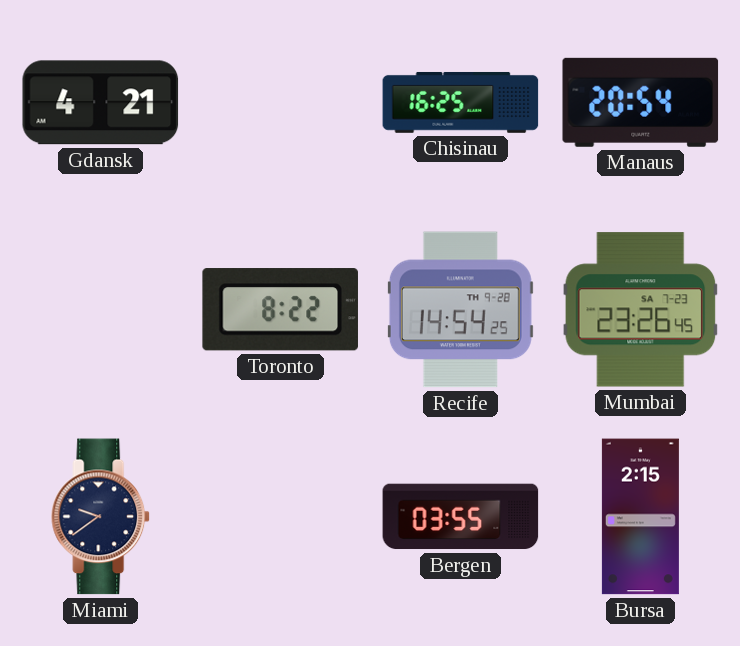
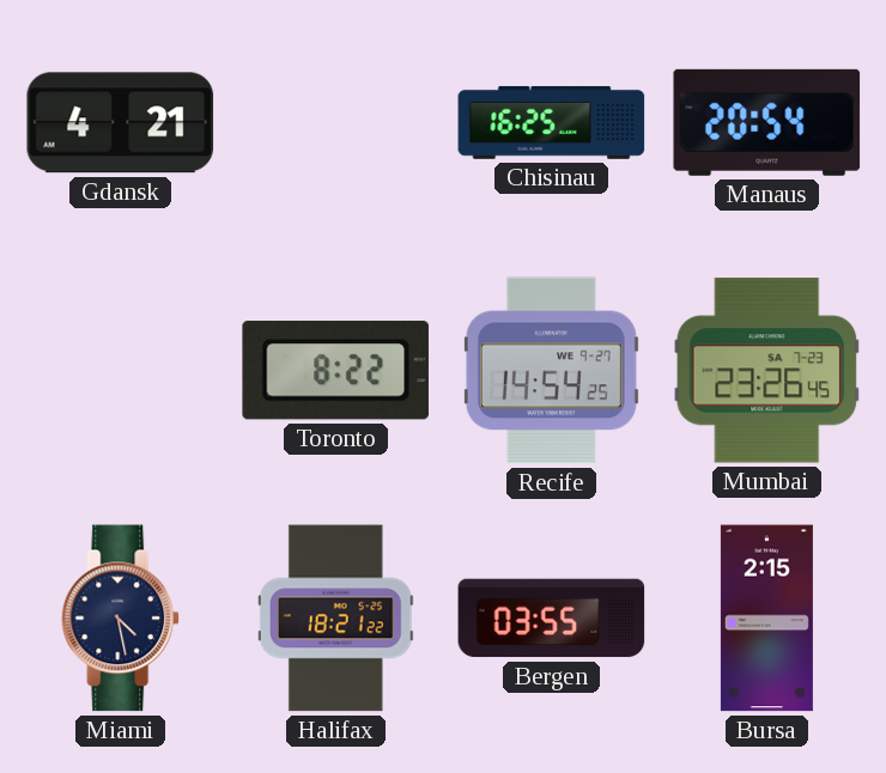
Recife date: TH 9-28 -> WE 9-27 (551, 371)
Miami: 9:39 -> 4:28 (121, 619)
Halifax: none -> 18:21 (335, 619)
